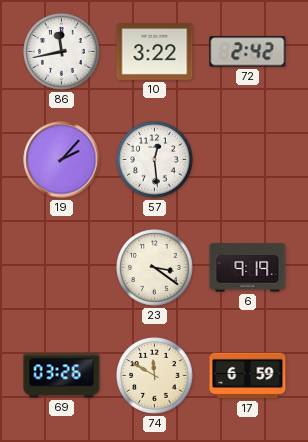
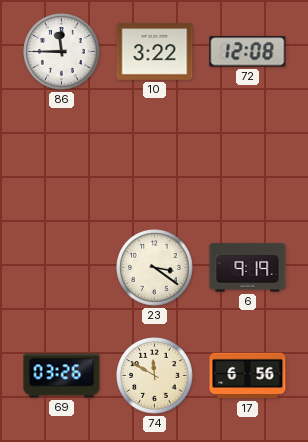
86: 11:43 -> 11:45 (62, 52)
72: 2:42 -> 12:08 (248, 52)
19: 2:07 -> none (62, 160)
57: 12:29 -> none (155, 160)
17: 6:59 -> 6:56 (248, 376)
